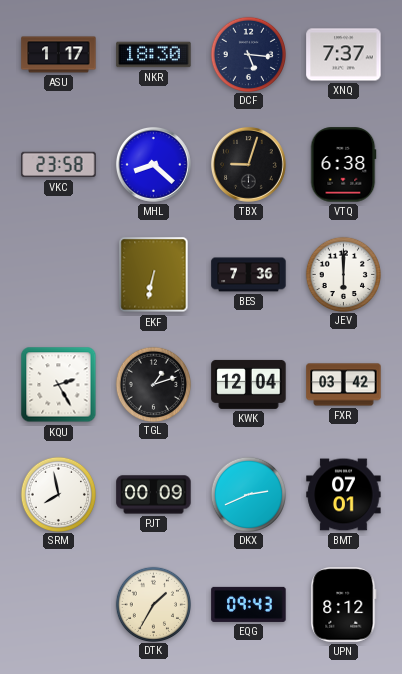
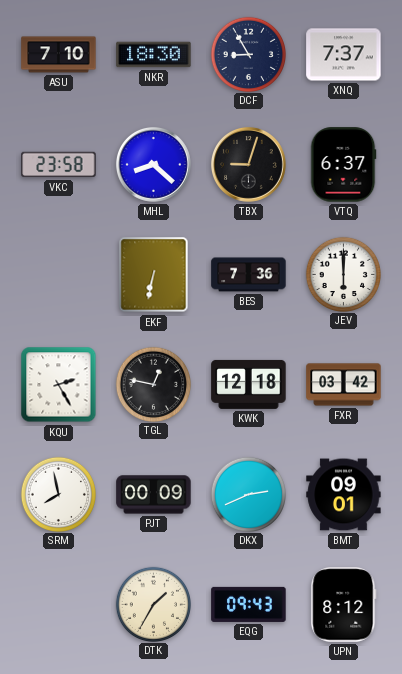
ASU: 1:17 -> 7:10 (59, 55)
DCF: 5:16 -> 8:55 (248, 54)
VTQ: 6:38 -> 6:37 (343, 165)
TGL: 1:12 -> 12:47 (153, 384)
KWK: 12:04 -> 12:18 (249, 384)
BMT: 07:01 -> 09:01 (344, 495)
